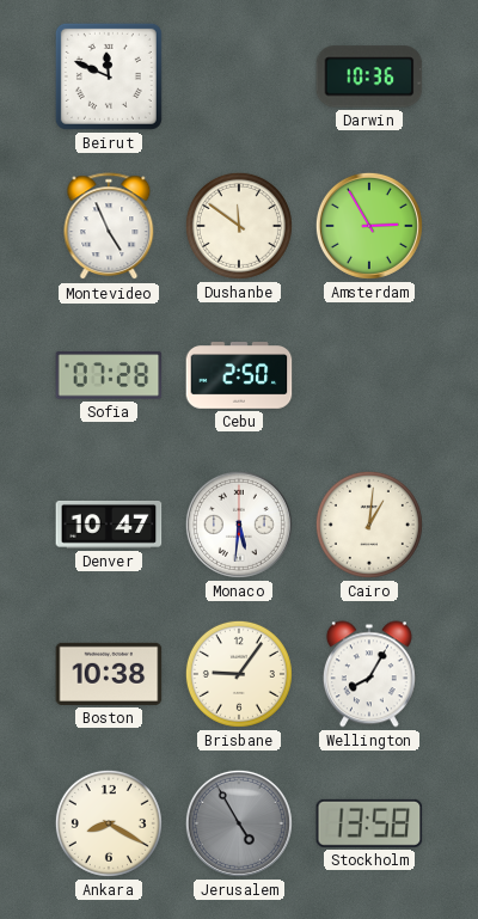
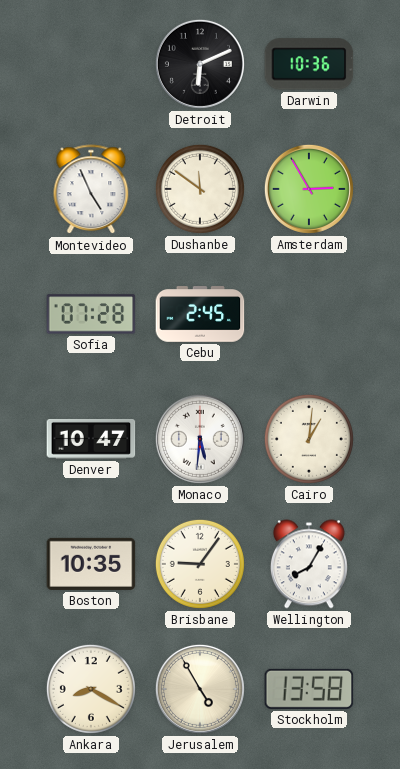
Beirut: 11:49 -> none (109, 76)
Detroit: none -> 6:11 (200, 64)
Cebu: 2:50 -> 2:45 (200, 314)
Boston: 10:38 -> 10:35 (91, 564)
Jerusalem dial: grey -> cream (200, 689)
